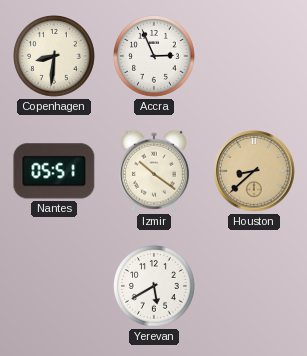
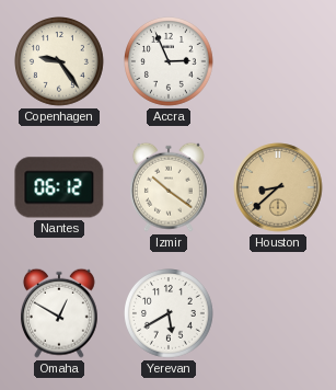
Copenhagen: 8:31 -> 9:24 (60, 62)
Nantes: 05:51 -> 06:12 (59, 187)
Omaha: none -> 12:50 (59, 313)
